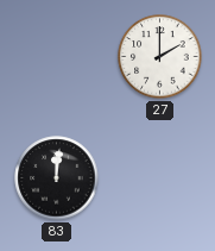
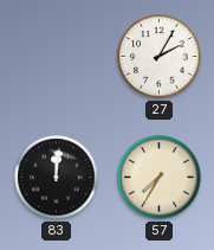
27: 2:00 -> 2:05 (160, 57)
57: none -> 7:35 (160, 178)
